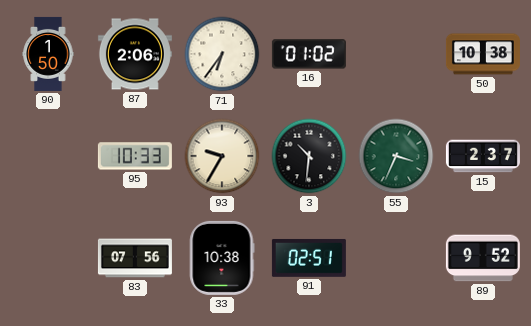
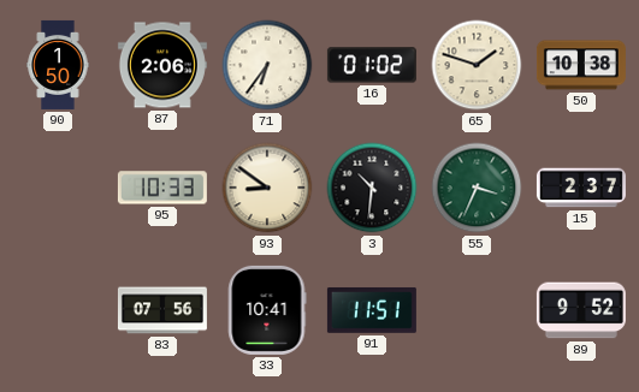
65: none -> 1:48 (477, 65)
93: 9:35 -> 8:51 (267, 188)
33: 10:38 -> 10:41 (267, 310)
91: 02:51 -> 11:51 (372, 310)
